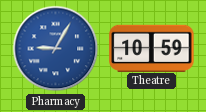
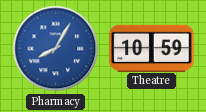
Pharmacy: 9:05 -> 8:05 (56, 49)
